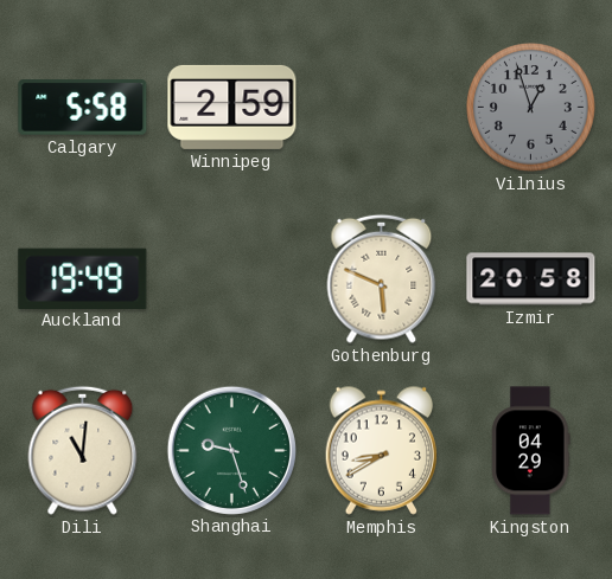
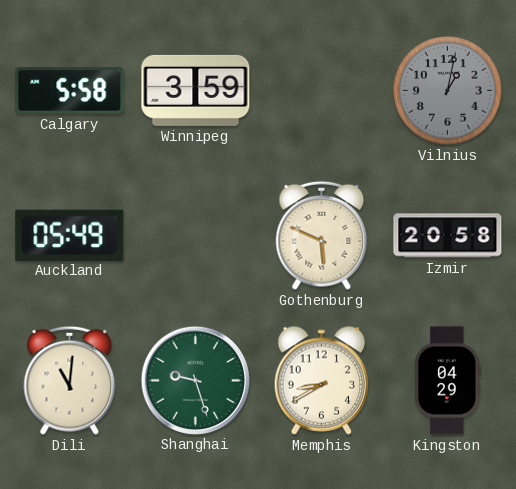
Winnipeg: 2:59 -> 3:59 (196, 90)
Vilnius: 12:57 -> 1:02 (448, 91)
Auckland: 19:49 -> 05:49 (70, 235)
